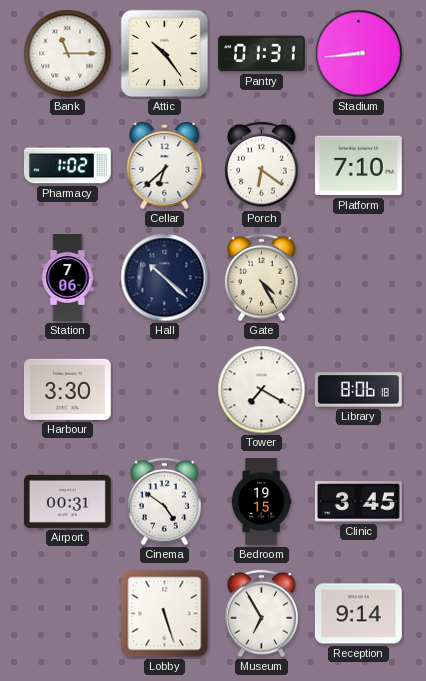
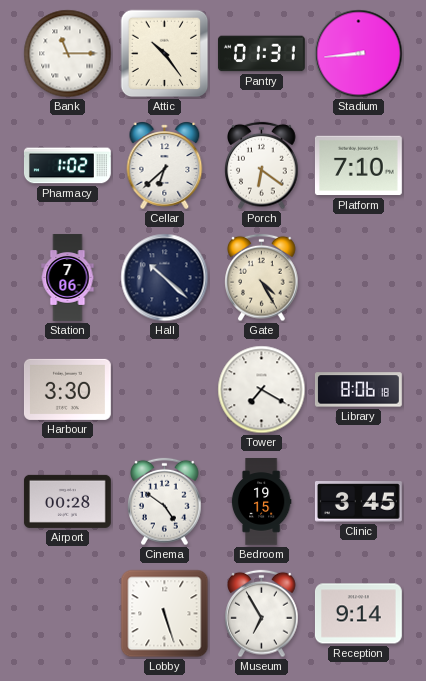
Airport: 00:31 -> 00:28 (67, 501)
